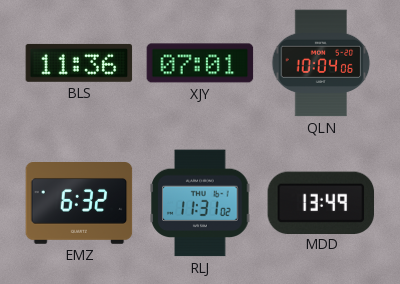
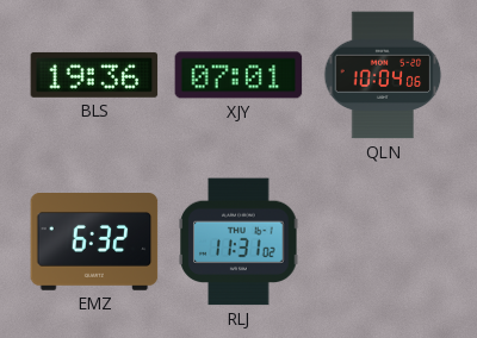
BLS: 11:36 -> 19:36 (94, 75)
MDD: 13:49 -> none (321, 202)
